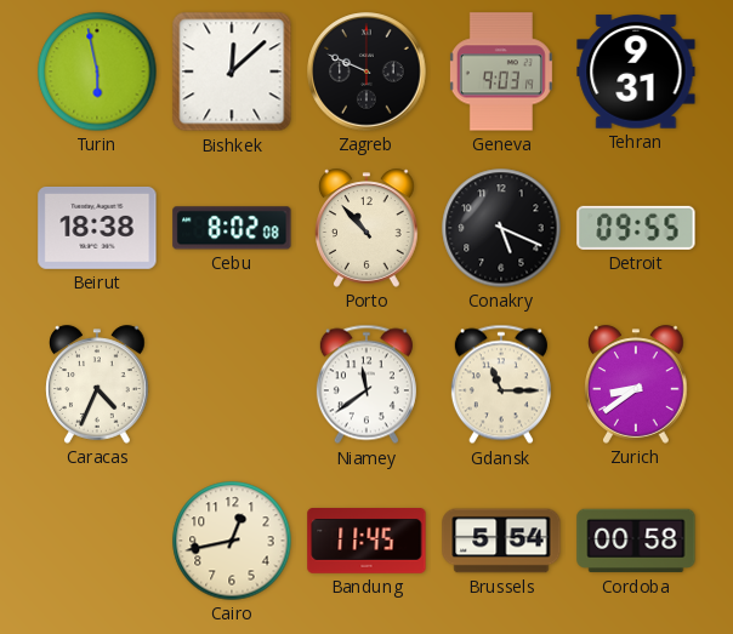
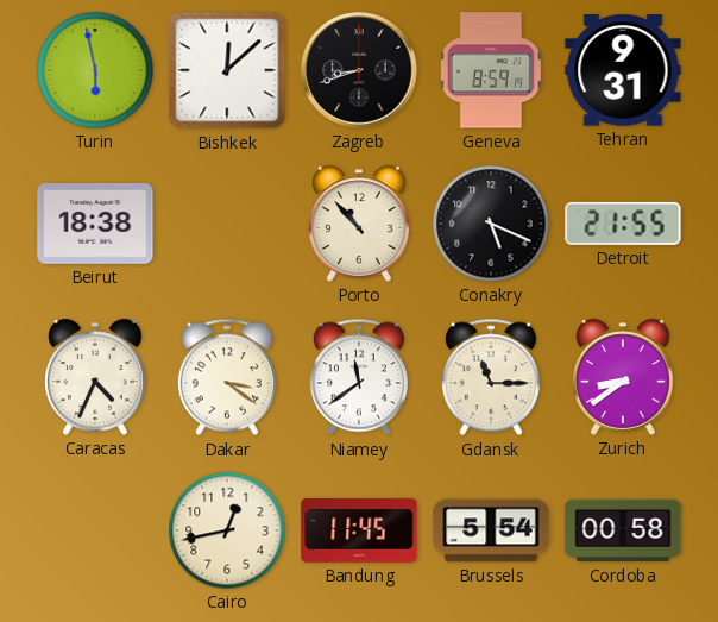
Zagreb: 9:49 -> 8:42 (359, 70)
Geneva: 9:03 -> 8:59 (491, 70)
Cebu: 8:02 -> none (232, 228)
Detroit: 09:55 -> 21:55 (623, 224)
Dakar: none -> 3:21 (227, 377)
